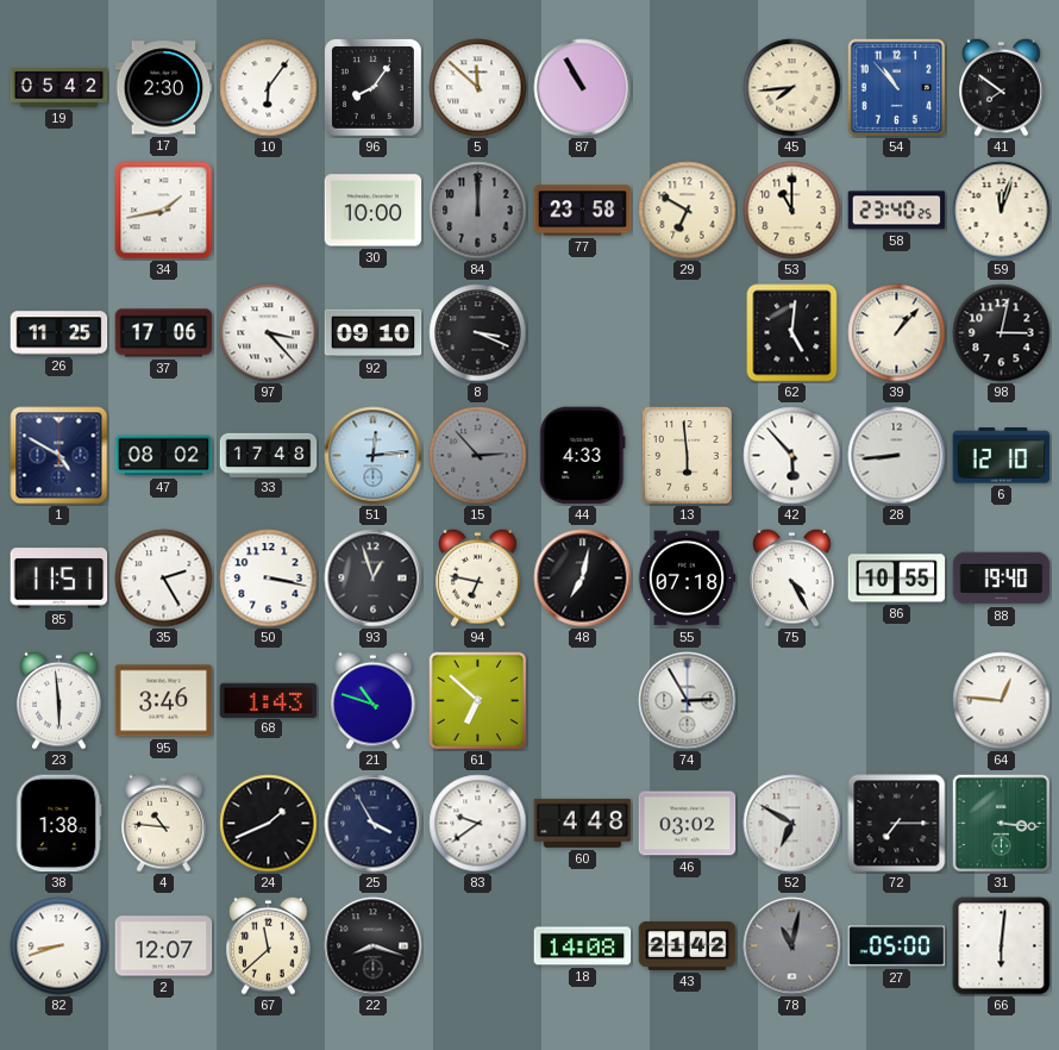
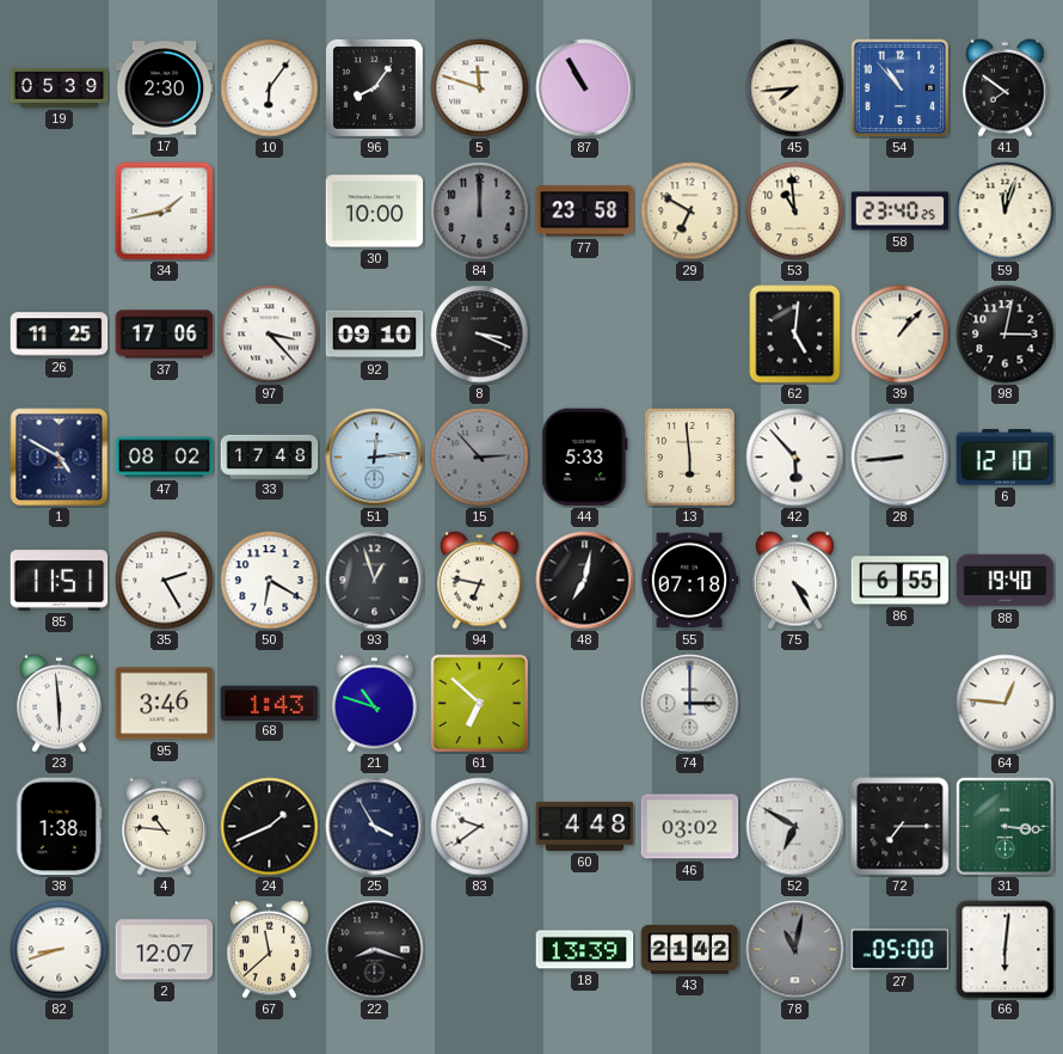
19: 05:42 -> 05:39 (60, 87)
5: 11:52 -> 11:48 (480, 88)
53: 11:00 -> 10:59 (795, 212)
44: 4:33 -> 5:33 (585, 458)
50: 3:17 -> 6:20 (270, 581)
86: 10:55 -> 6:55 (901, 581)
74: 2:55 -> 3:00 (690, 704)
18: 14:08 -> 13:39 (585, 950)
